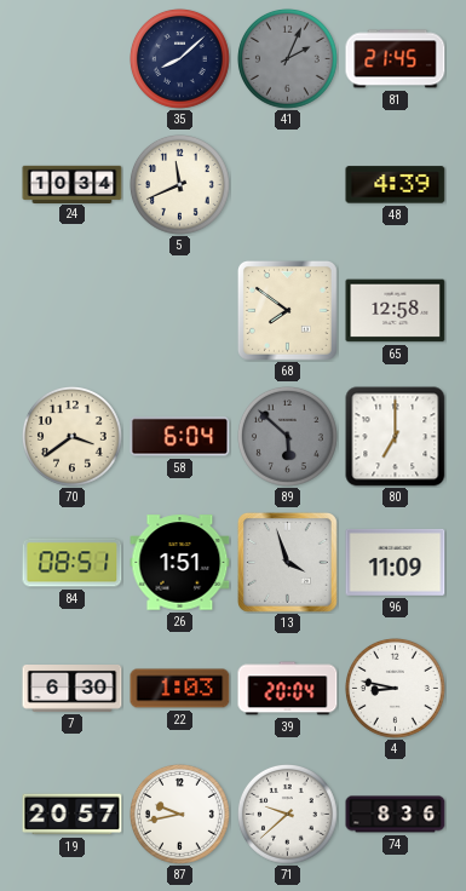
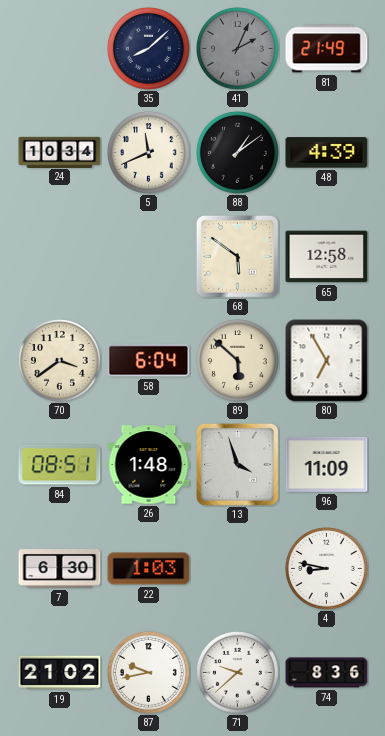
81: 21:45 -> 21:49 (327, 49)
88: none -> 1:09 (238, 153)
68: 7:51 -> 5:51 (238, 257)
89 dial: grey -> cream (238, 361)
80: 7:00 -> 6:55 (327, 361)
26: 1:51 -> 1:48 (149, 465)
39: 20:04 -> none (288, 689)
19: 20:57 -> 21:02 (60, 673)
